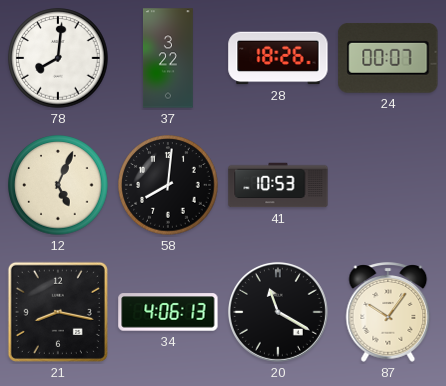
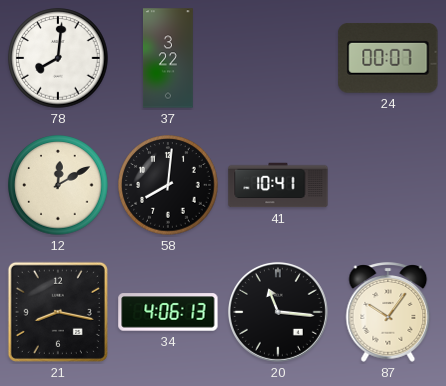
28: 18:26 -> none (278, 58)
12: 5:04 -> 12:10 (58, 185)
41: 10:53 -> 10:41 (278, 185)
20: 11:20 -> 11:16 (278, 312)
